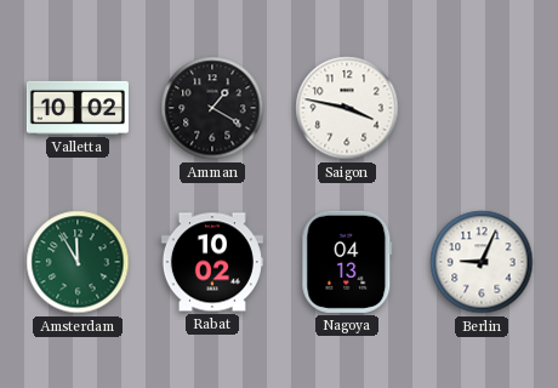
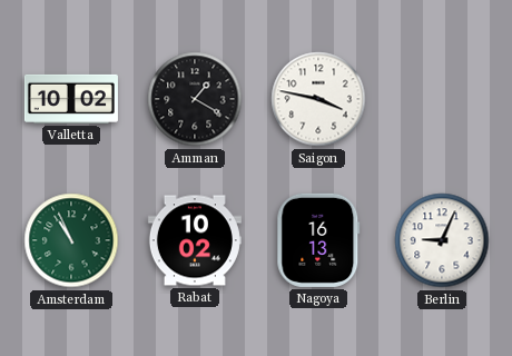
Amsterdam: 11:55 -> 10:56 (71, 240)
Nagoya: 04:13 -> 16:13 (318, 240)
